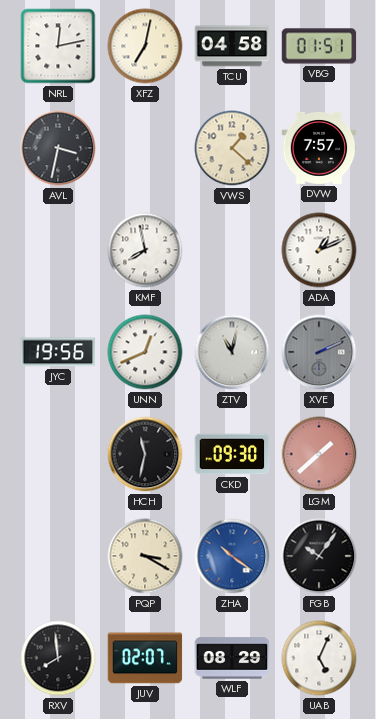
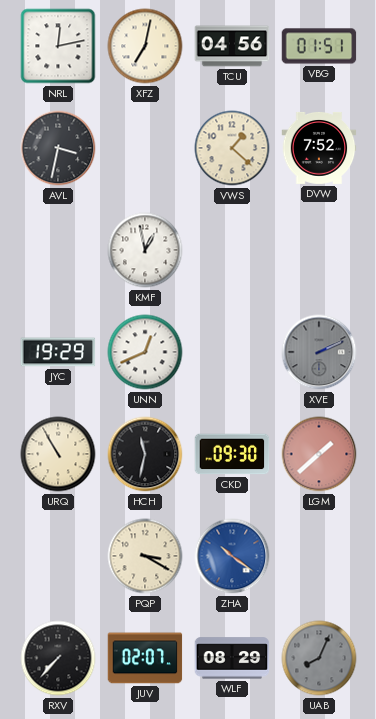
TCU: 04:58 -> 04:56 (232, 46)
DVW: 7:57 -> 7:52 (319, 148)
KMF: 7:58 -> 12:58 (145, 250)
ADA: 1:11 -> none (319, 250)
JYC: 19:56 -> 19:29 (58, 352)
ZTV: 11:02 -> none (232, 352)
URQ: none -> 10:55 (58, 454)
FGB: 10:06 -> none (319, 556)
RXV: 7:59 -> 7:37 (58, 658)
UAB: 5:04 -> 8:04 (319, 658)
UAB dial: white -> grey (319, 658)
